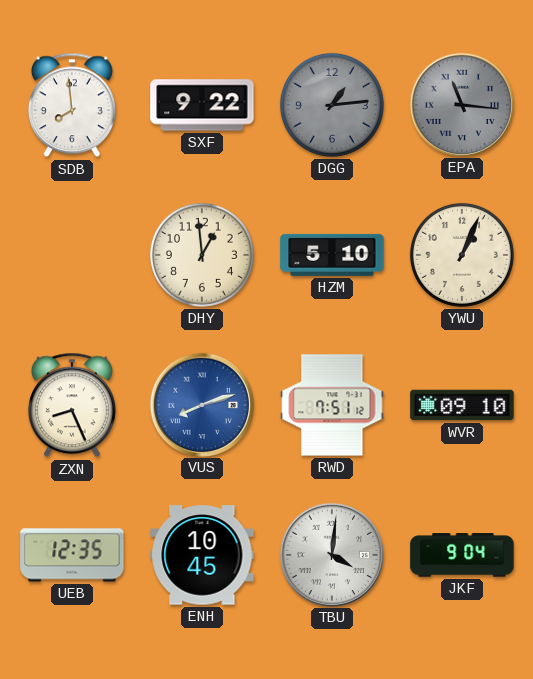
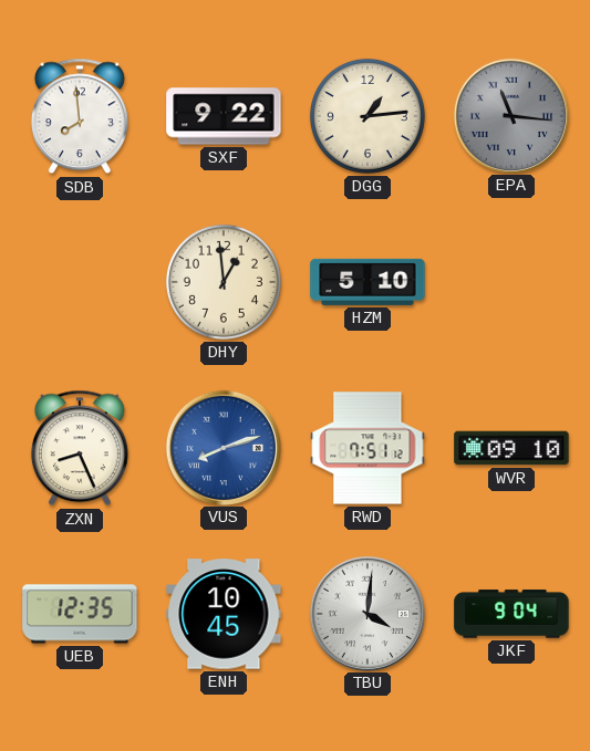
DGG dial: grey -> cream (368, 116)
YWU: 1:04 -> none (462, 255)
